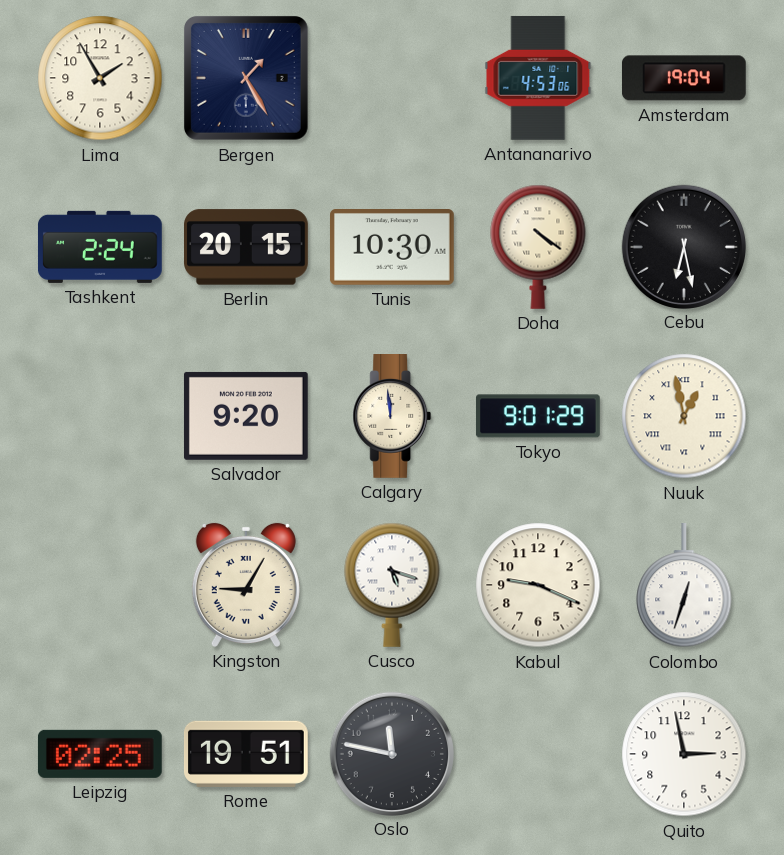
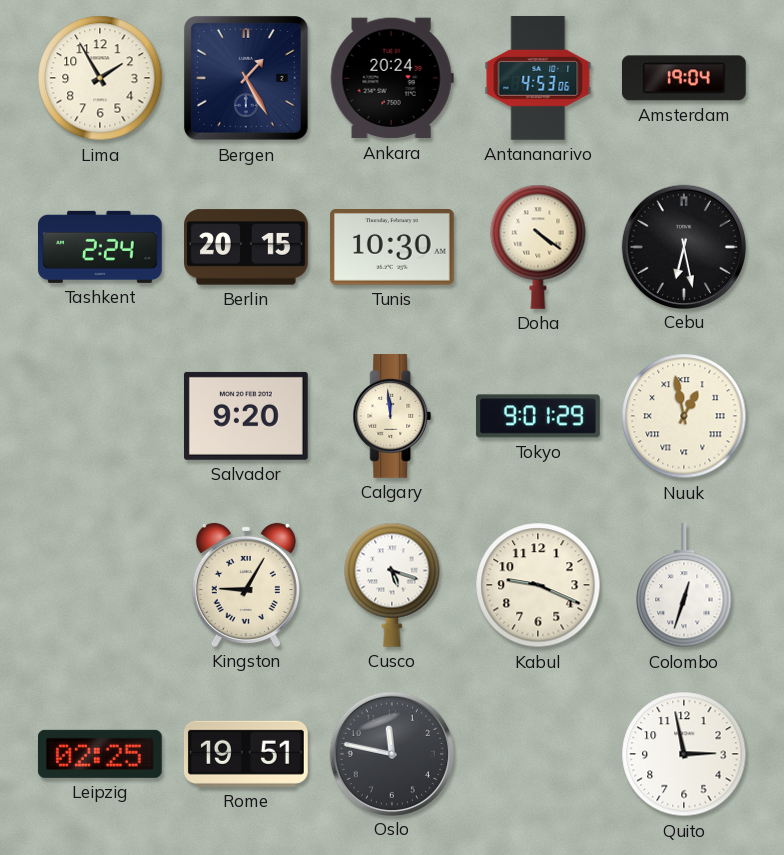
Ankara: none -> 20:24 (392, 78)
